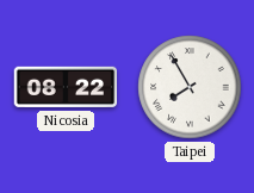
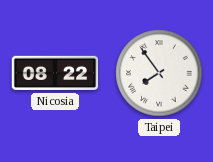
Taipei: 7:55 -> 7:54 (159, 73)
